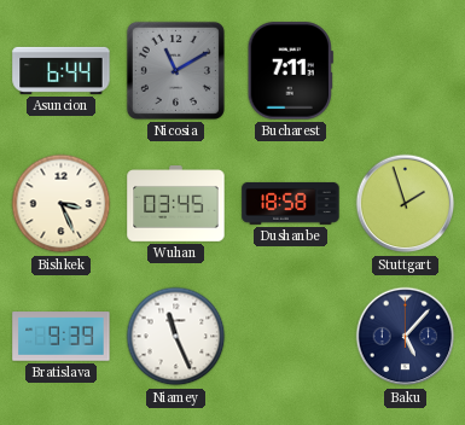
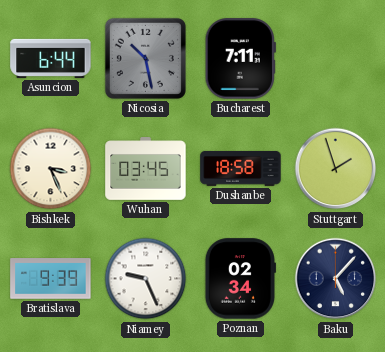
Nicosia: 11:10 -> 10:28 (145, 58)
Niamey: 11:26 -> 9:26 (146, 279)
Poznan: none -> 02:34 (240, 279)
